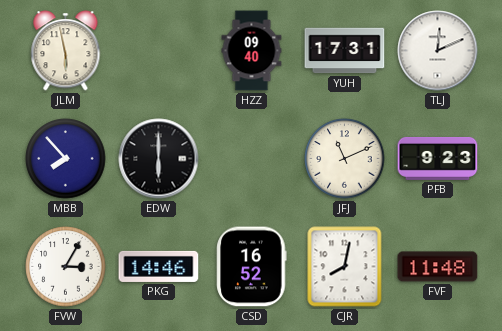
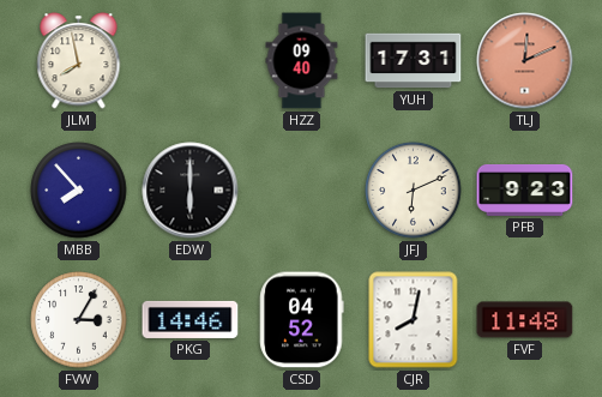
JLM: 5:58 -> 7:58 (79, 61)
TLJ dial: white -> salmon (525, 61)
JFJ: 11:11 -> 6:11 (414, 191)
CSD: 16:52 -> 04:52 (302, 320)
